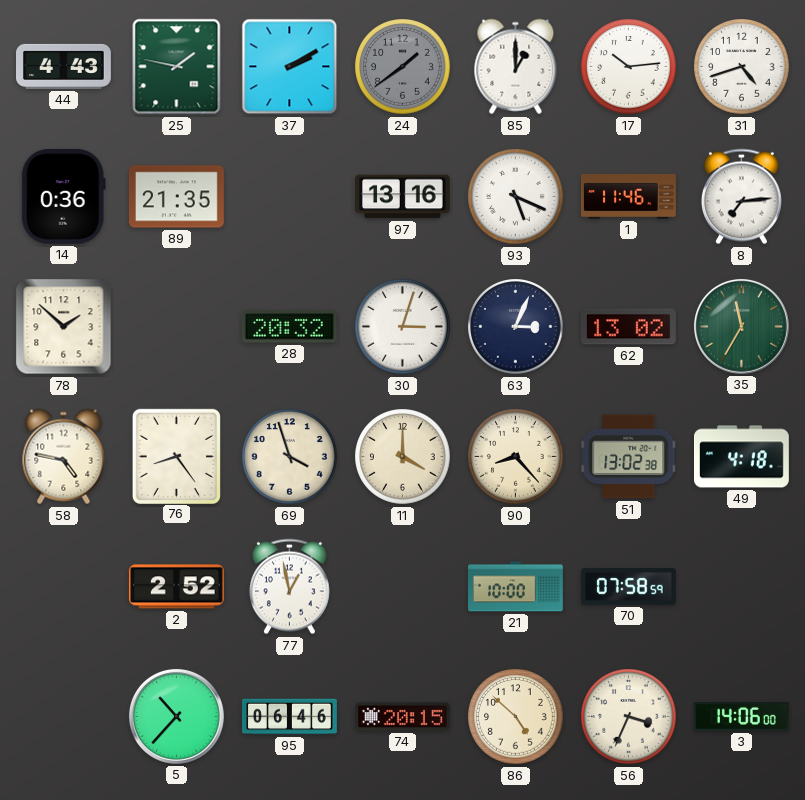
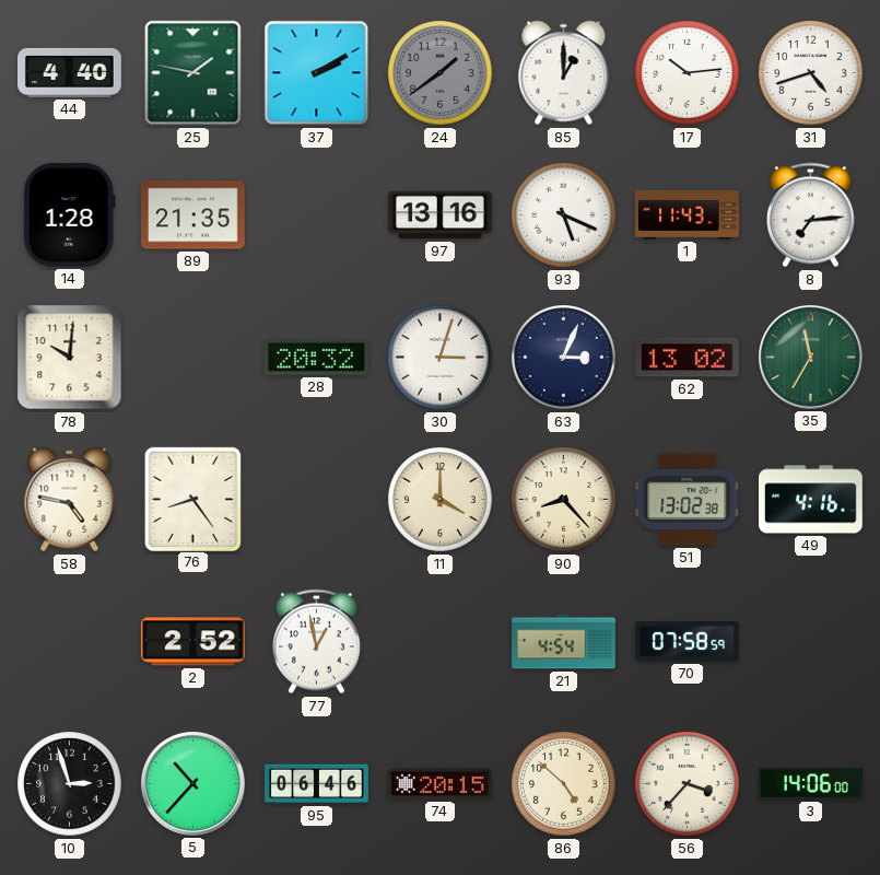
44: 4:43 -> 4:40 (70, 72)
14: 0:36 -> 1:28 (69, 214)
1: 11:46 -> 11:43 (688, 214)
78: 1:52 -> 10:01 (70, 358)
69: 3:57 -> none (290, 457)
49: 4:18 -> 4:16 (811, 500)
21: 10:00 -> 4:54 (564, 642)
10: none -> 2:57 (70, 784)
56: 3:34 -> 3:37 (688, 784)
